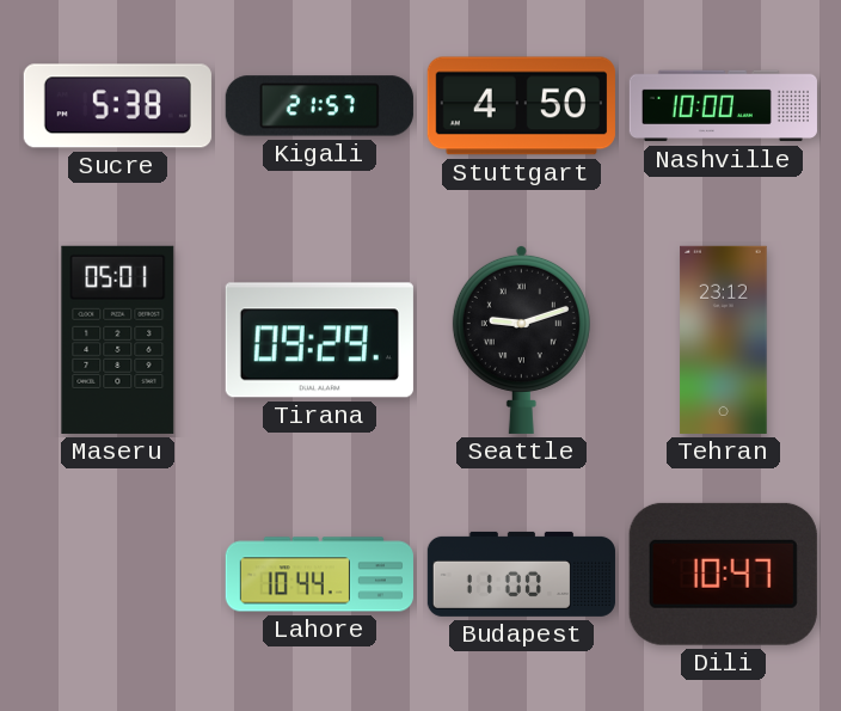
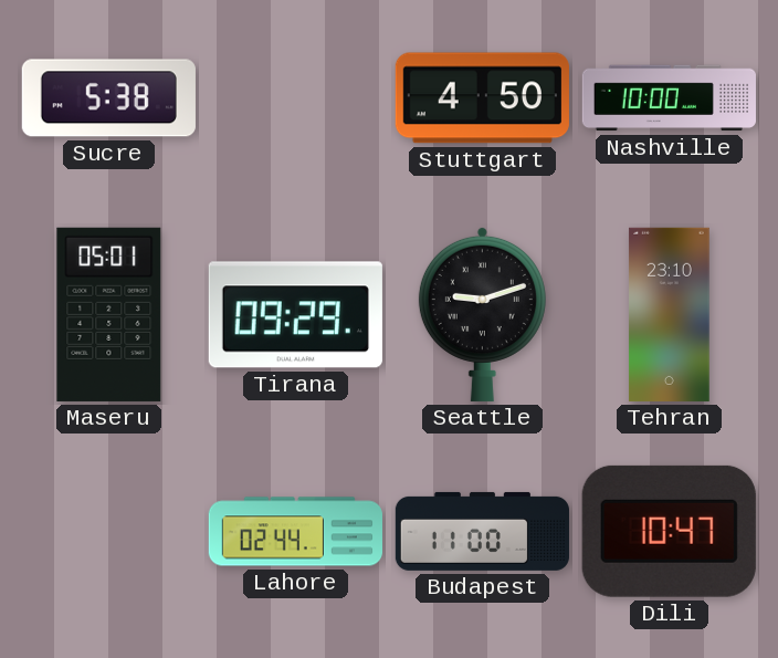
Kigali: 21:57 -> none (319, 106)
Tehran: 23:12 -> 23:10 (670, 314)
Lahore: 10:44 -> 02:44 (295, 532)
